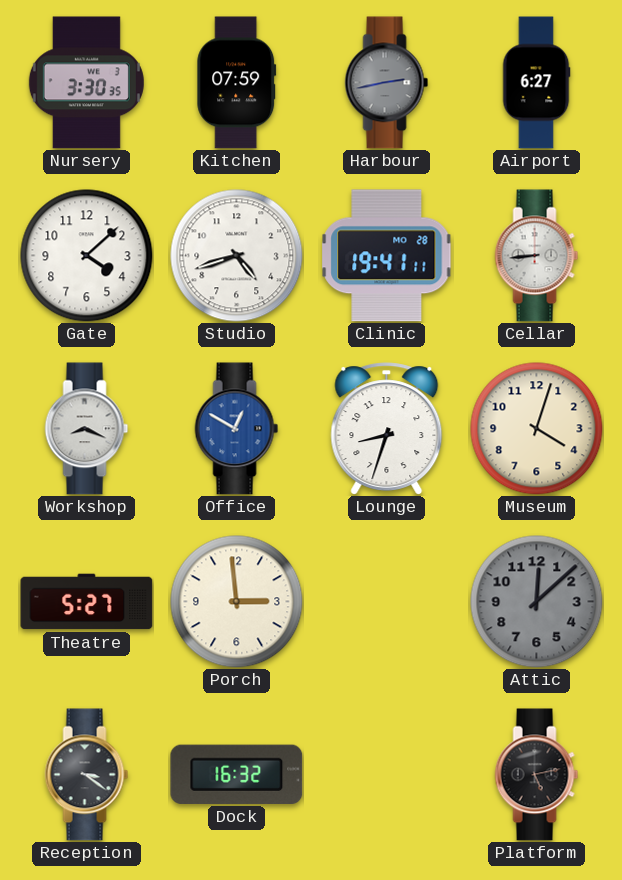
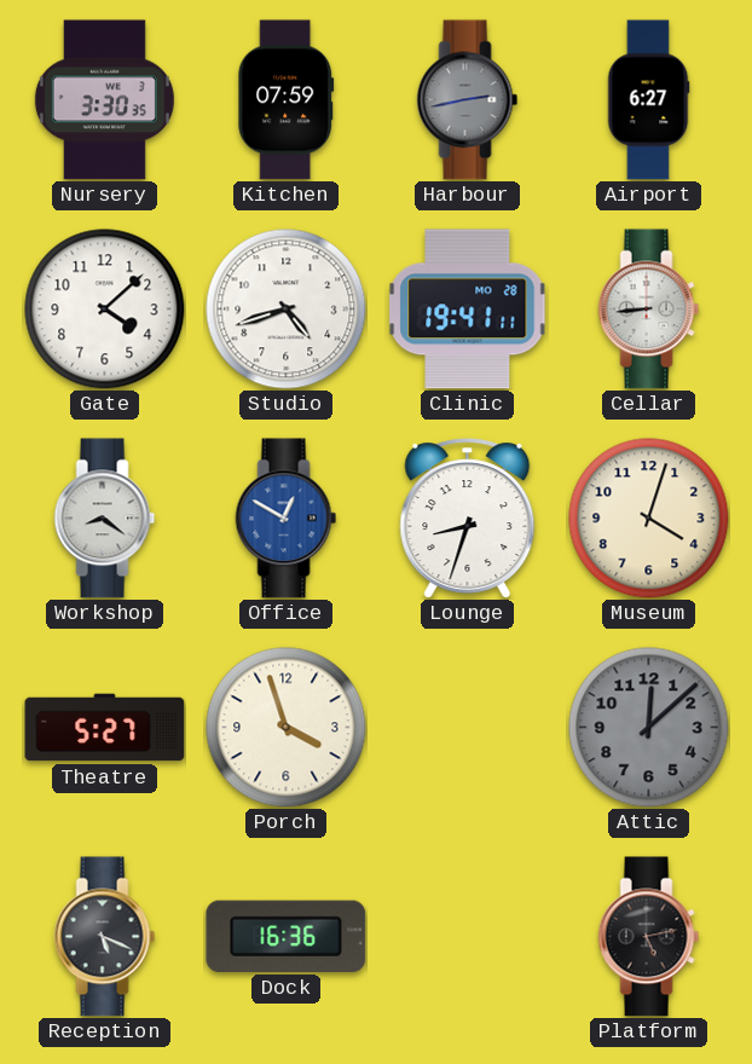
Workshop: 8:19 -> 8:21 (105, 519)
Porch: 2:59 -> 3:57 (287, 728)
Reception: 3:21 -> 5:19 (105, 937)
Dock: 16:32 -> 16:36 (287, 936)
